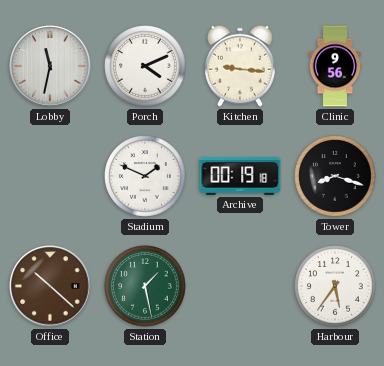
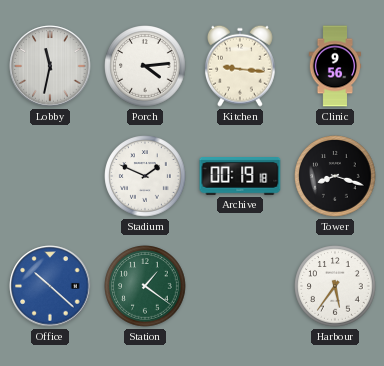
Porch: 4:11 -> 4:14 (145, 66)
Office dial: brown -> blue (50, 286)
Station: 1:28 -> 1:21 (145, 286)
